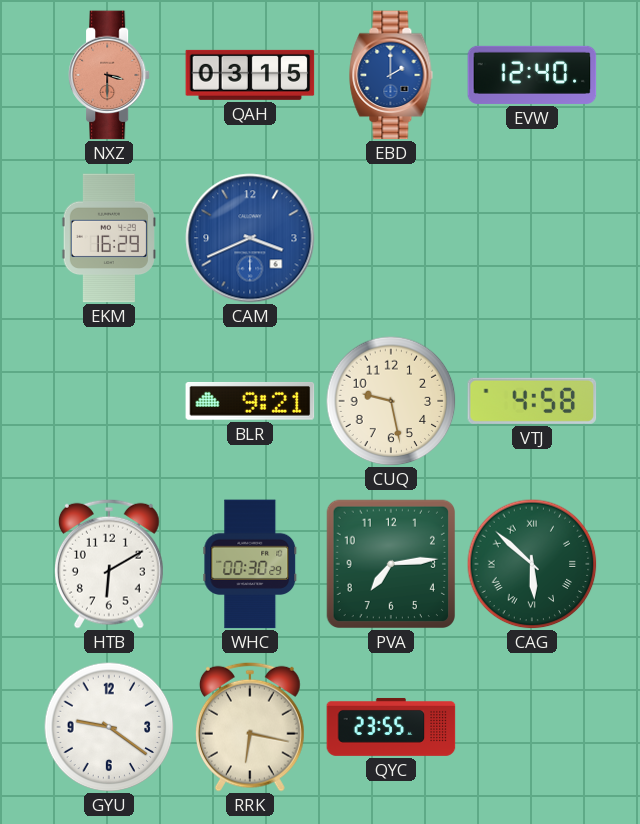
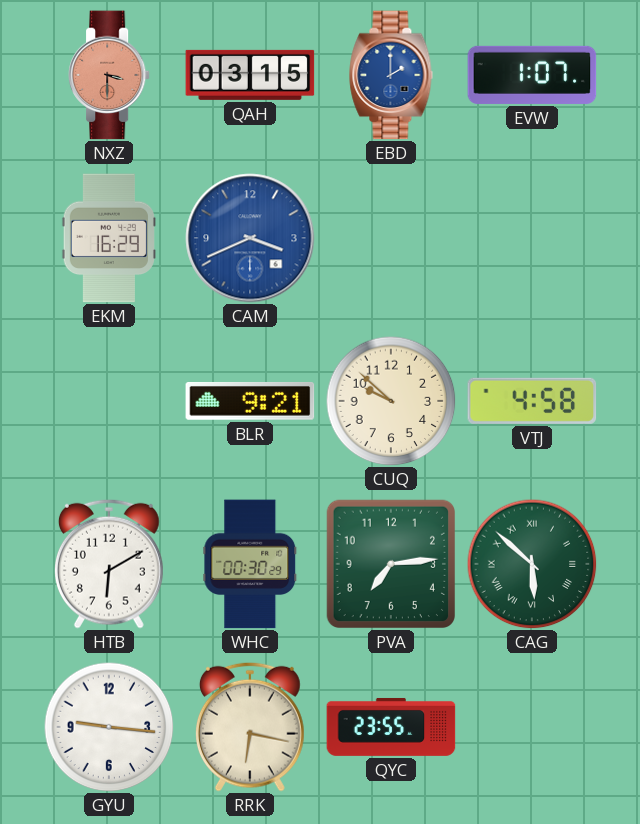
EVW: 12:40 -> 1:07 (532, 75)
CUQ: 9:28 -> 9:52 (391, 401)
GYU: 9:21 -> 9:16 (109, 727)
